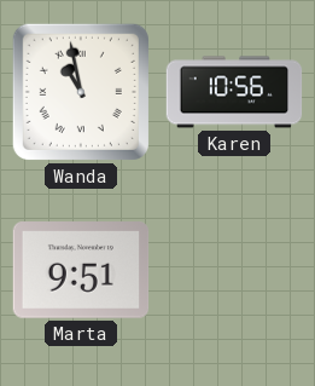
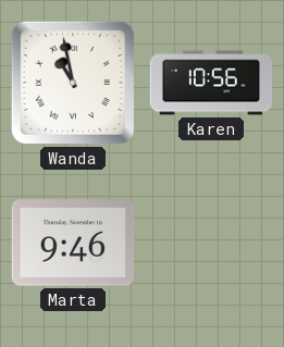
Marta: 9:51 -> 9:46 (73, 243)
